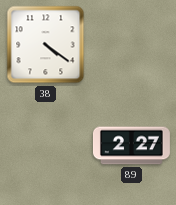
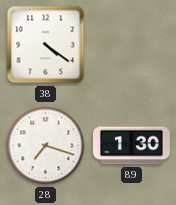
28: none -> 7:18 (46, 146)
89: 2:27 -> 1:30 (131, 146)
